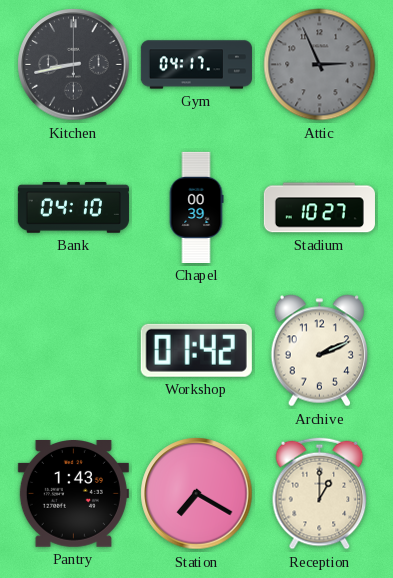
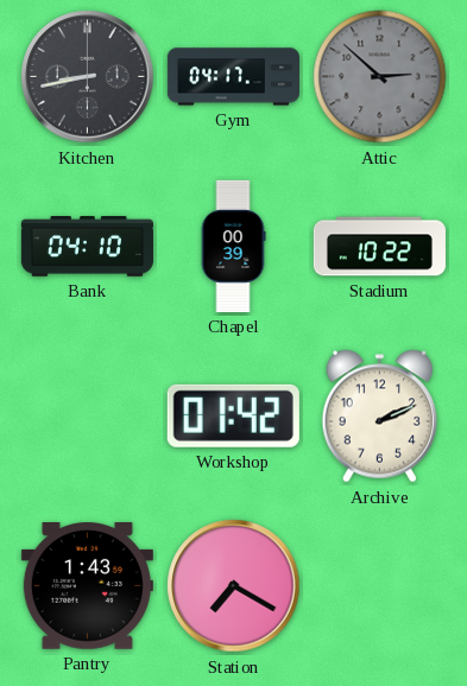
Attic: 2:56 -> 2:52 (380, 77)
Stadium: 10:27 -> 10:22 (379, 247)
Reception: 1:00 -> none (320, 494)
